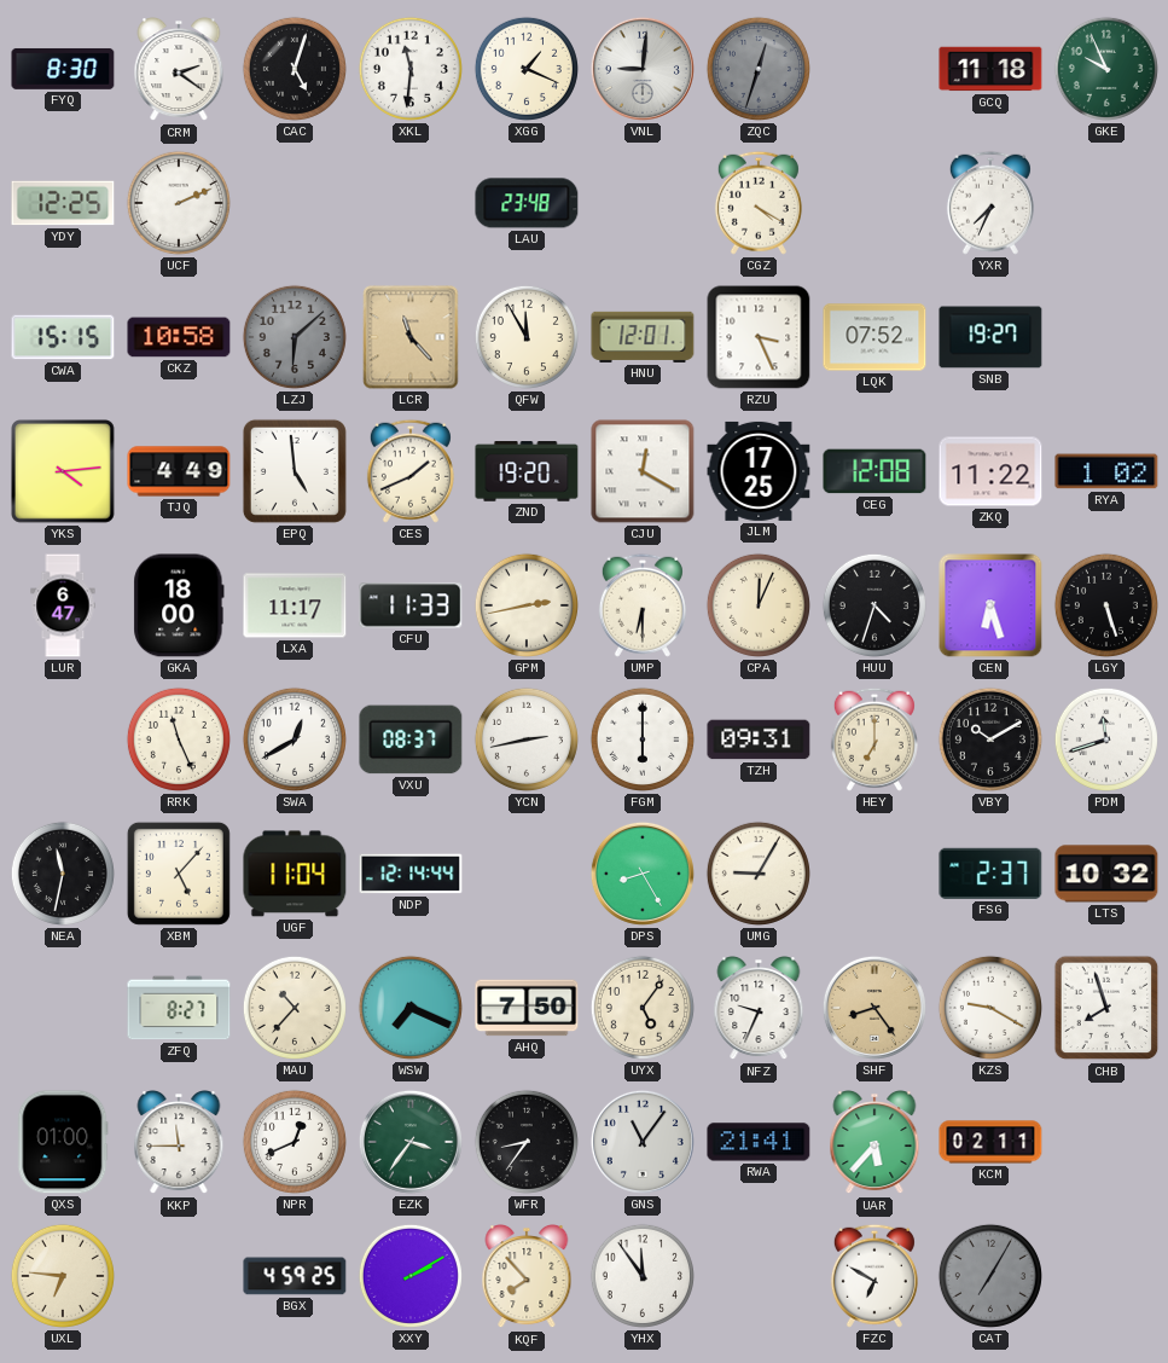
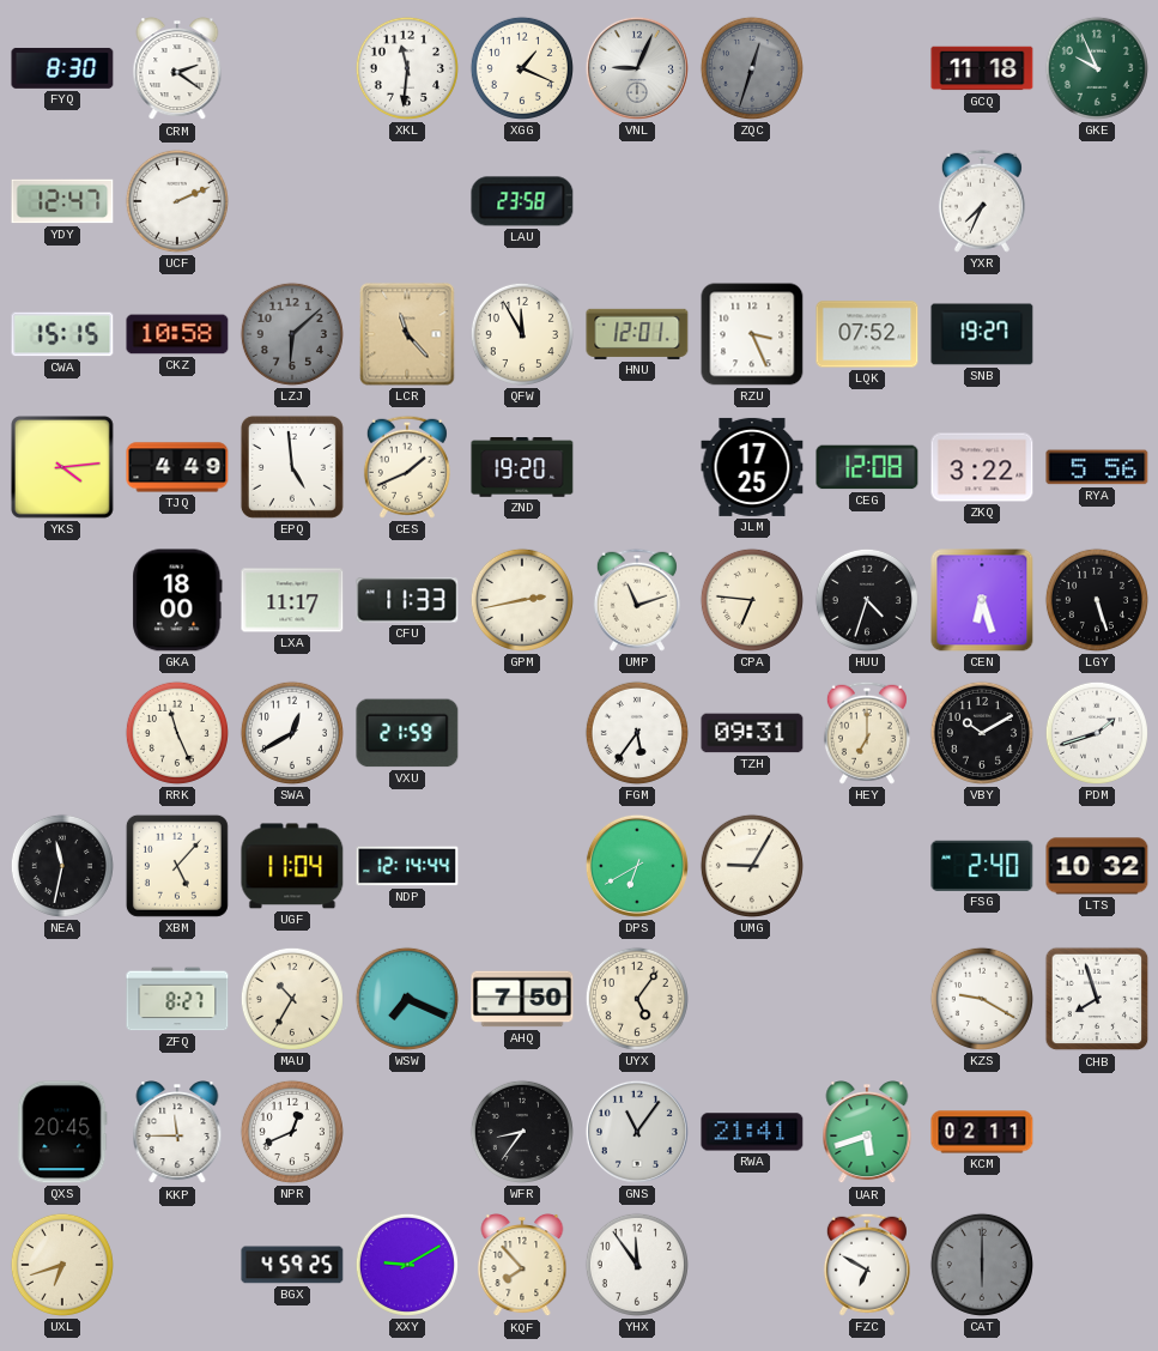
CAC: 5:03 -> none (295, 69)
VNL: 9:01 -> 9:04 (637, 68)
YDY: 12:25 -> 12:47 (62, 201)
LAU: 23:48 -> 23:58 (522, 201)
CGZ: 4:20 -> none (759, 203)
CJU: 12:20 -> none (643, 471)
ZKQ: 11:22 -> 3:22 (982, 467)
RYA: 1:02 -> 5:56 (1097, 467)
LUR: 6:47 -> none (63, 605)
UMP: 6:30 -> 11:12 (637, 600)
CPA: 12:04 -> 6:46 (752, 600)
VXU: 08:37 -> 21:59 (407, 733)
YCN: 2:43 -> none (527, 739)
FGM: 6:00 -> 5:36 (637, 733)
PDM: 11:42 -> 1:42 (1097, 733)
DPS: 8:25 -> 6:40 (637, 866)
FSG: 2:37 -> 2:40 (982, 866)
MAU: 10:37 -> 10:35 (292, 999)
NFZ: 9:34 -> none (759, 1009)
SHF: 8:24 -> none (874, 1008)
QXS: 01:00 -> 20:45 (62, 1132)
EZK: 3:36 -> none (411, 1142)
UAR: 5:37 -> 5:42 (867, 1133)
UXL: 6:46 -> 6:42 (62, 1265)
XXY: 2:10 -> 9:10 (407, 1265)
CAT: 7:05 -> 6:00 (982, 1265)
